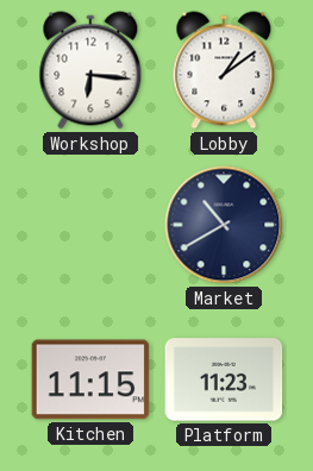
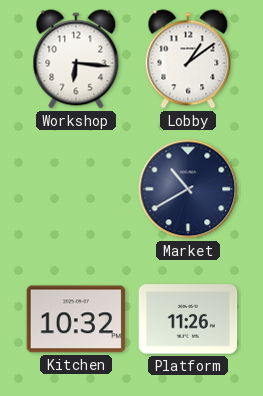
Kitchen: 11:15 -> 10:32 (76, 319)
Platform: 11:23 -> 11:26 (188, 319)
